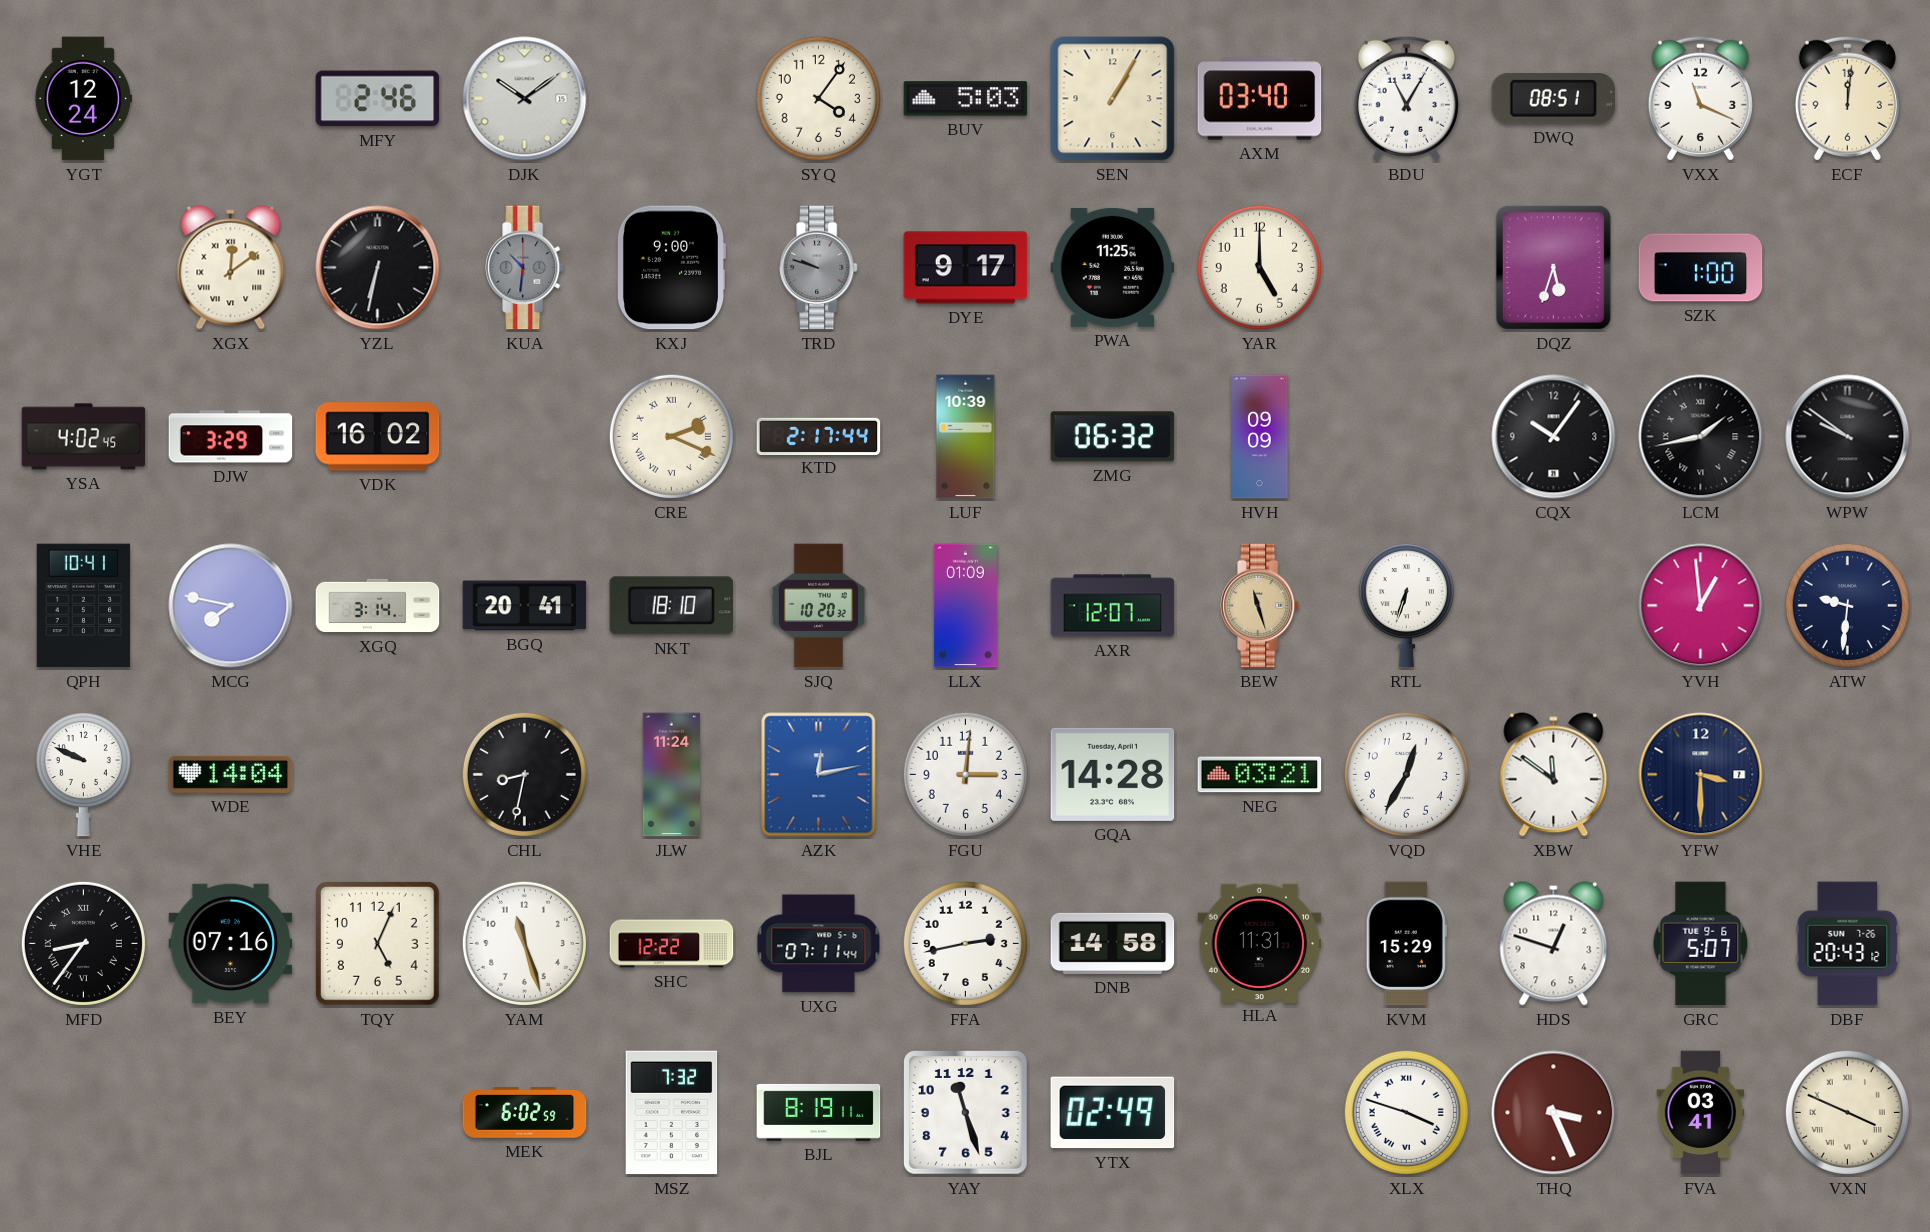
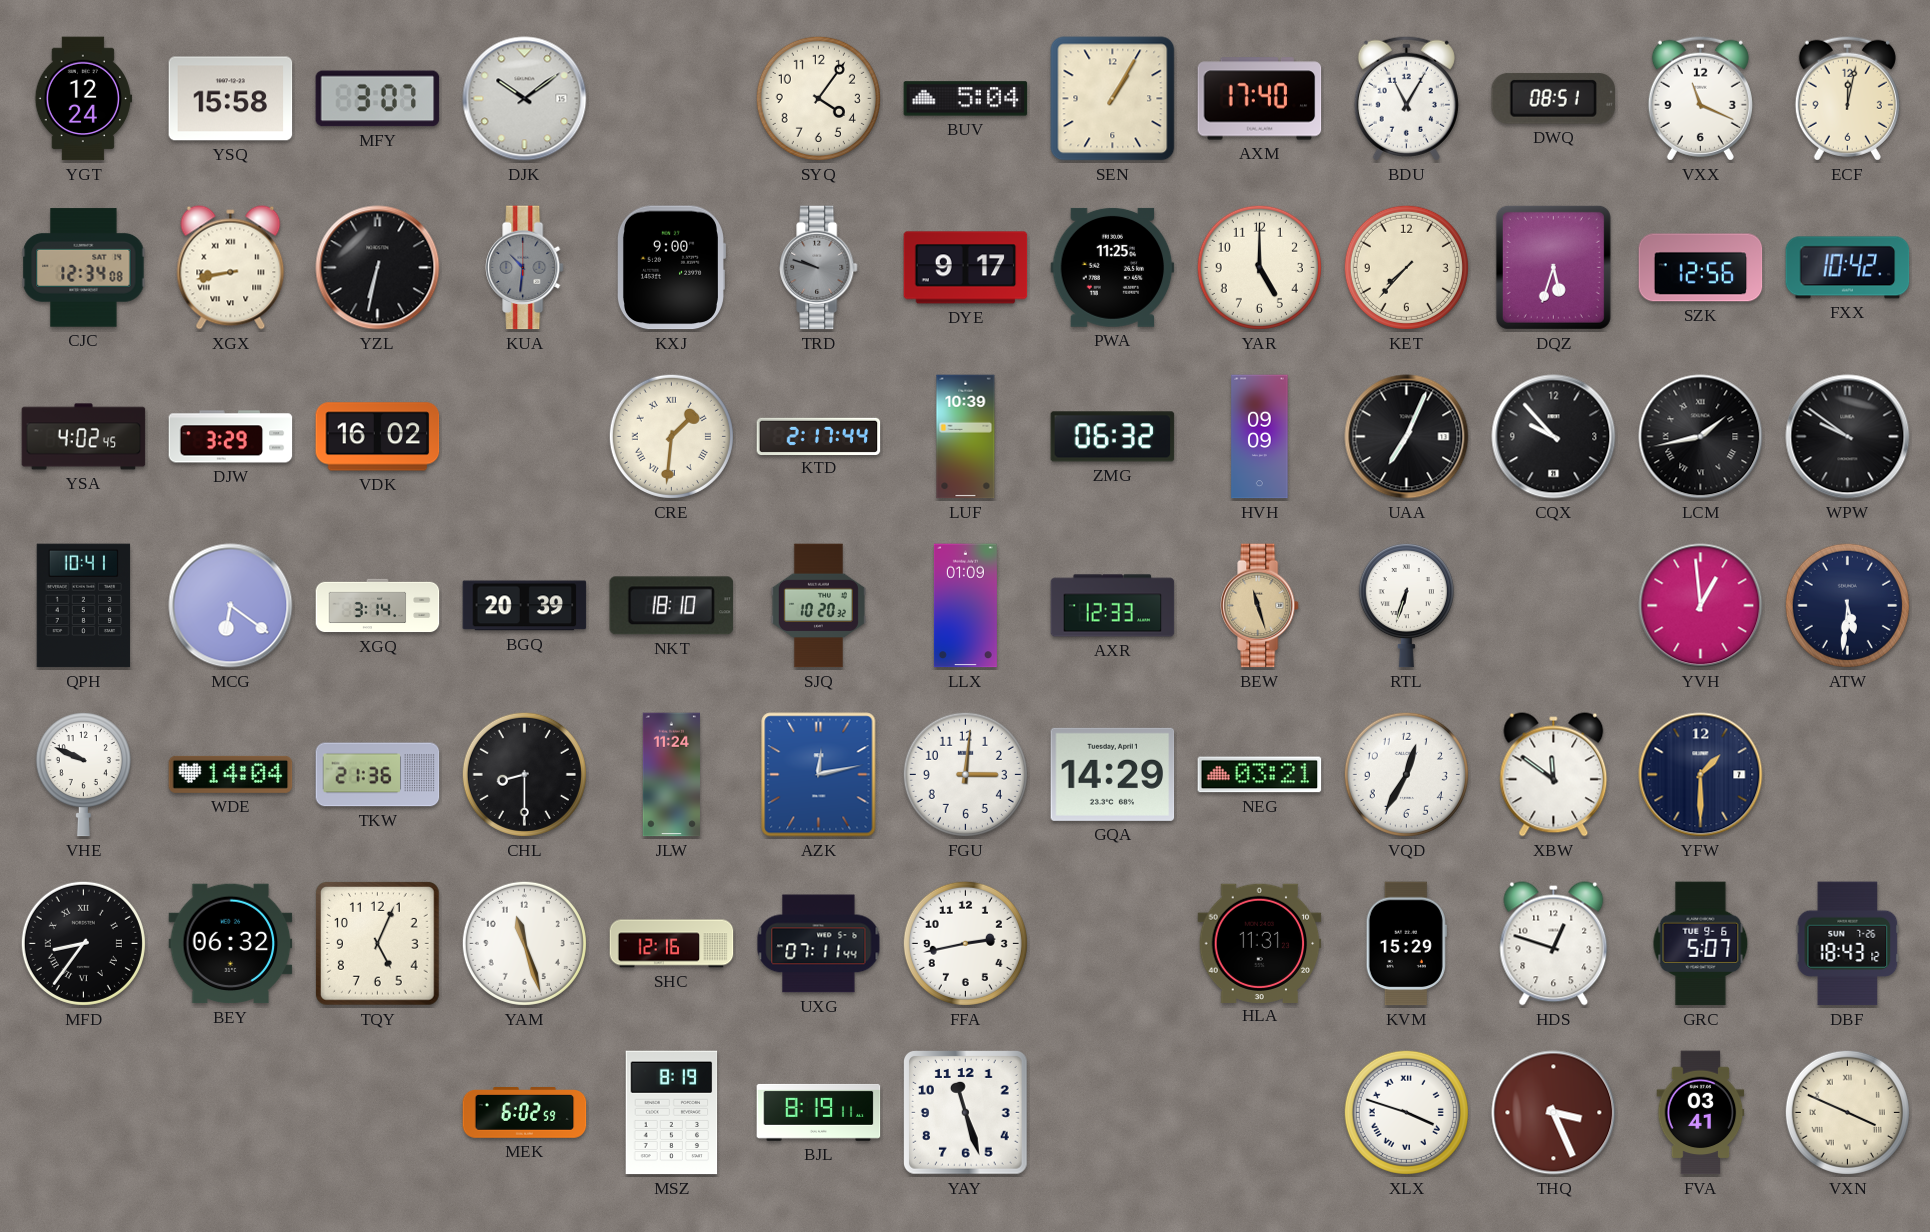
YSQ: none -> 15:58 (231, 99)
MFY: 2:46 -> 3:07 (378, 99)
BUV: 5:03 -> 5:04 (966, 99)
AXM: 03:40 -> 17:40 (1260, 99)
ECF: 12:01 -> 12:02 (1847, 98)
CJC: none -> 12:34 (84, 268)
XGX: 12:09 -> 8:43 (231, 268)
KET: none -> 7:37 (1406, 267)
SZK: 1:00 -> 12:56 (1701, 268)
FXX: none -> 10:42 (1848, 268)
CRE: 2:19 -> 1:31 (671, 436)
UAA: none -> 7:04 (1407, 437)
CQX: 10:06 -> 9:53 (1554, 437)
MCG: 7:47 -> 6:21 (231, 606)
BGQ: 20:41 -> 20:39 (525, 606)
AXR: 12:07 -> 12:33 (1113, 606)
ATW: 9:31 -> 5:31 (1847, 605)
TKW: none -> 21:36 (378, 775)
CHL: 8:32 -> 8:30 (524, 774)
GQA: 14:28 -> 14:29 (1113, 774)
YFW: 3:30 -> 1:30 (1701, 775)
BEY: 07:16 -> 06:32 (231, 944)
SHC: 12:22 -> 12:16 (672, 944)
DNB: 14:58 -> none (1113, 943)
DBF: 20:43 -> 18:43 (1848, 944)
MSZ: 7:32 -> 8:19 (672, 1113)
YTX: 02:49 -> none (1113, 1113)
